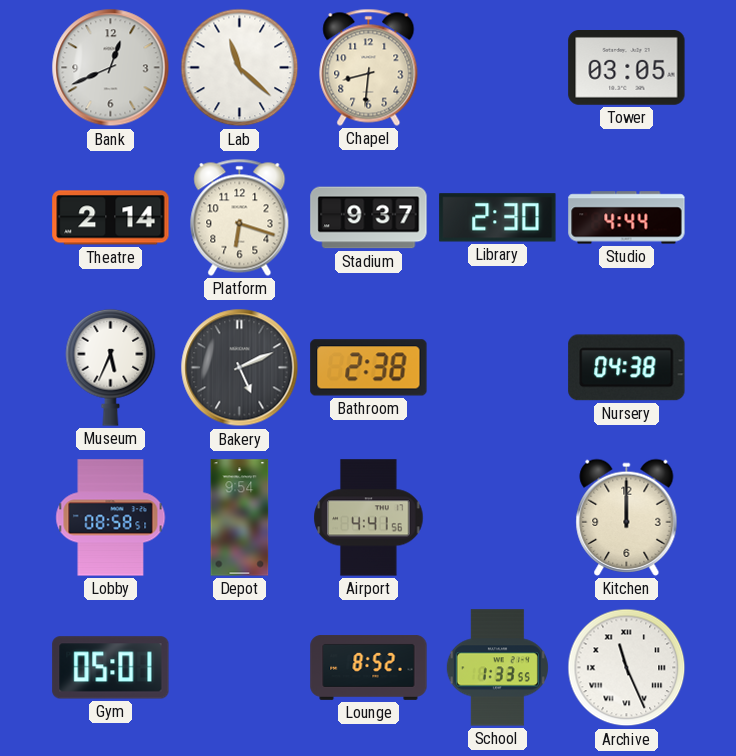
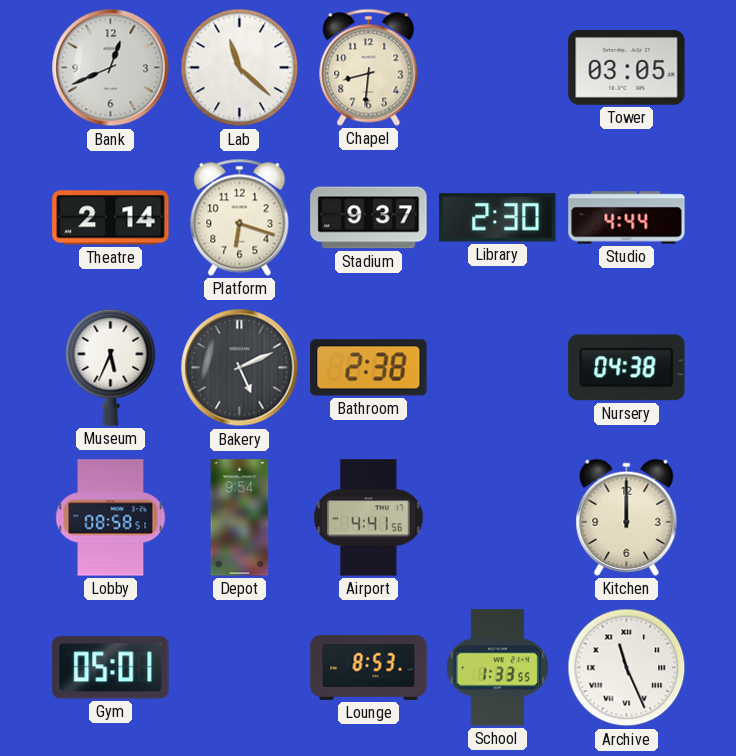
Lounge: 8:52 -> 8:53 (369, 668)
